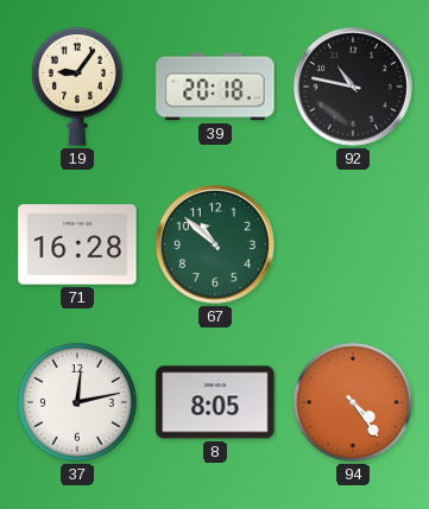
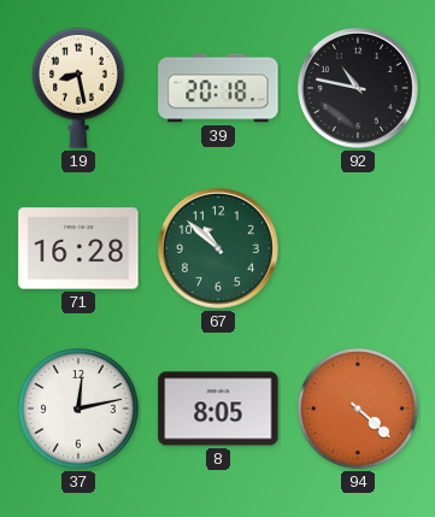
19: 9:06 -> 8:28 (80, 88)
94: 4:24 -> 4:22 (358, 409)
